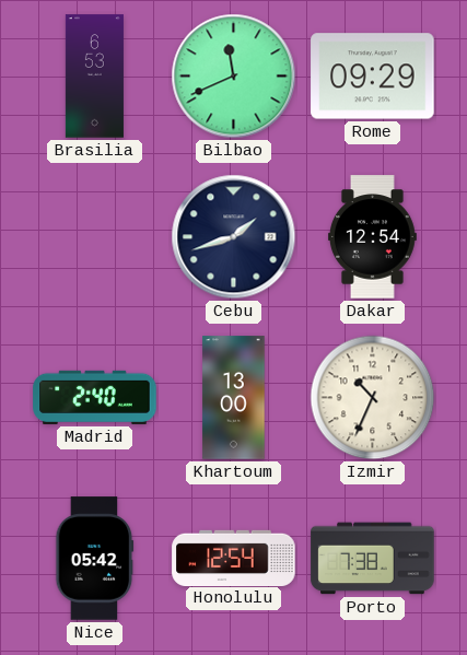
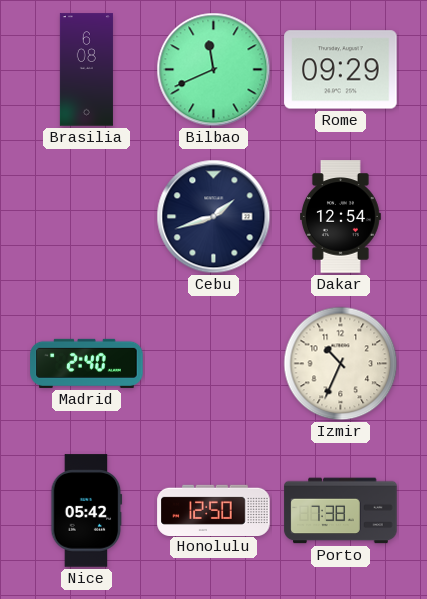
Brasilia: 6:53 -> 6:08 (86, 70)
Khartoum: 13:00 -> none (234, 398)
Honolulu: 12:54 -> 12:50 (214, 510)
